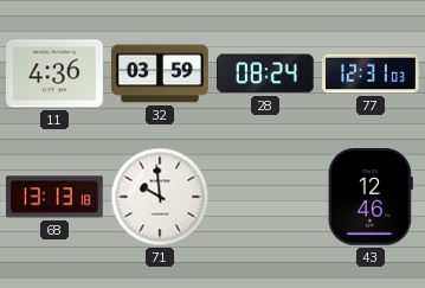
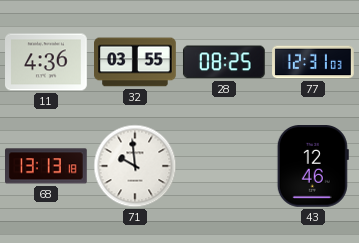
32: 03:59 -> 03:55 (136, 62)
28: 08:24 -> 08:25 (224, 62)
